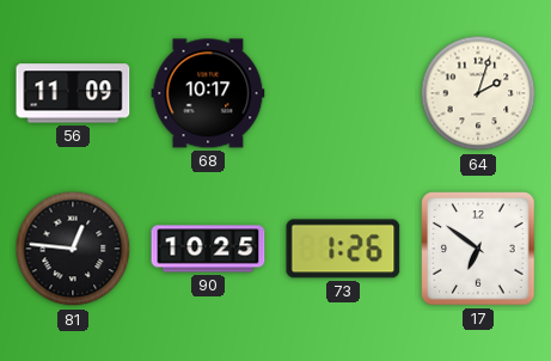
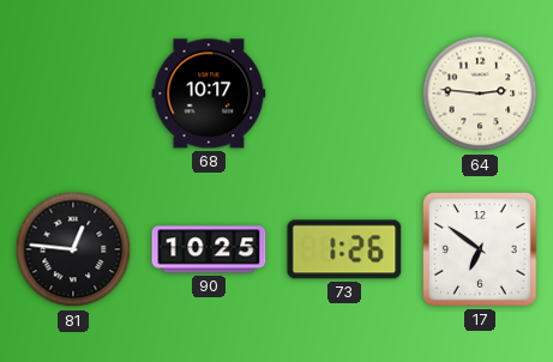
56: 11:09 -> none (73, 93)
64: 2:03 -> 2:46 (480, 93)
